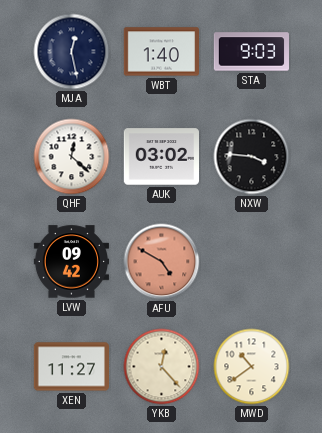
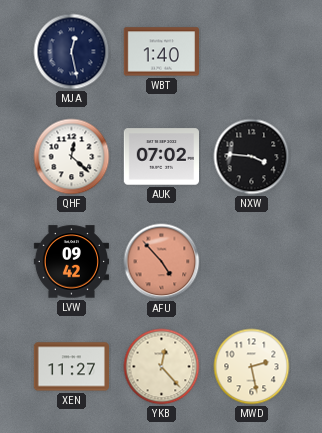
STA: 9:03 -> none (251, 52)
AUK: 03:02 -> 07:02 (161, 157)
AFU: 4:50 -> 4:53 (162, 262)
MWD: 10:39 -> 2:28 (252, 367)
